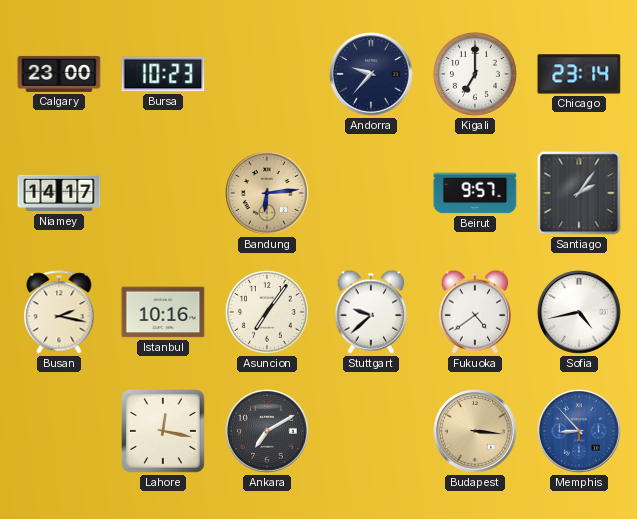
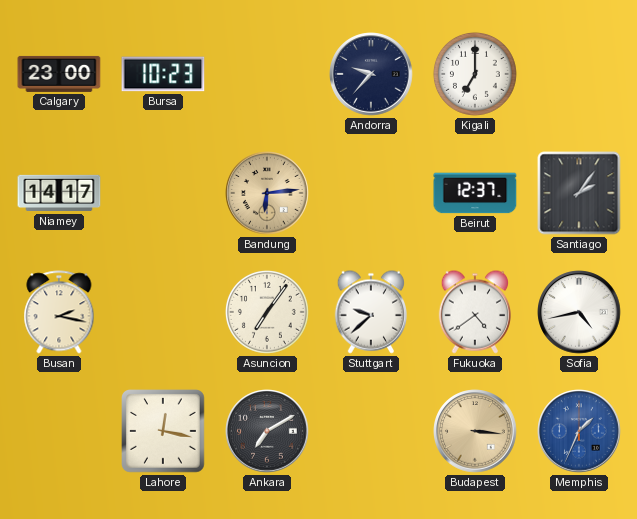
Chicago: 23:14 -> none (579, 74)
Beirut: 9:57 -> 12:37 (475, 193)
Istanbul: 10:16 -> none (163, 312)
Memphis: 8:53 -> 1:34 (579, 431)
